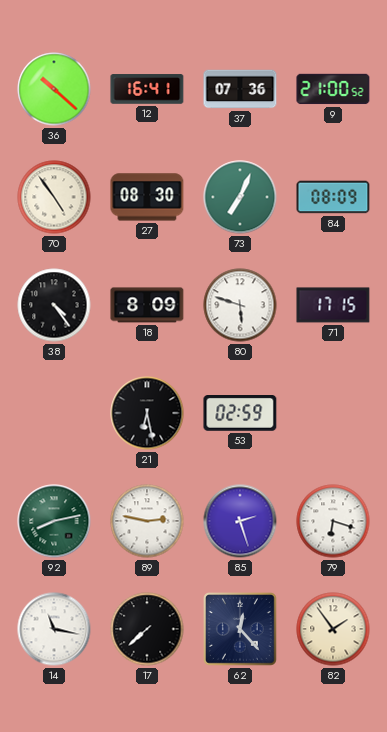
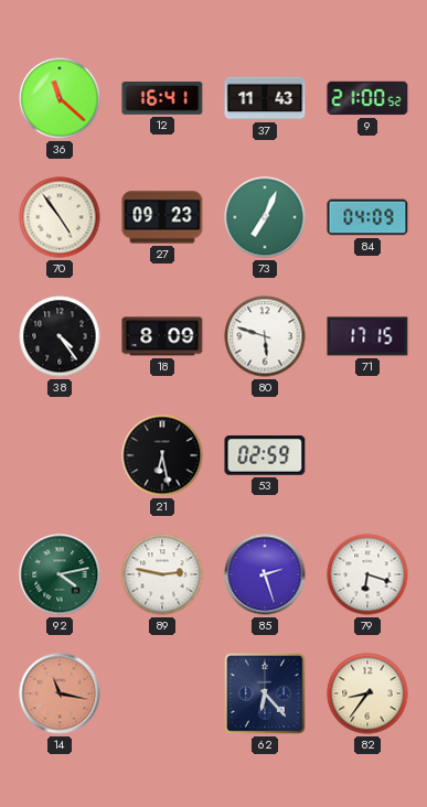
36: 10:22 -> 11:22 (60, 98)
37: 07:36 -> 11:43 (265, 98)
27: 08:30 -> 09:23 (162, 217)
84: 08:09 -> 04:09 (367, 217)
92: 8:13 -> 4:13 (60, 574)
14 dial: white -> salmon (60, 693)
17: 7:38 -> none (147, 629)
62: 12:23 -> 6:23 (266, 695)
82: 1:54 -> 8:36 (367, 693)
